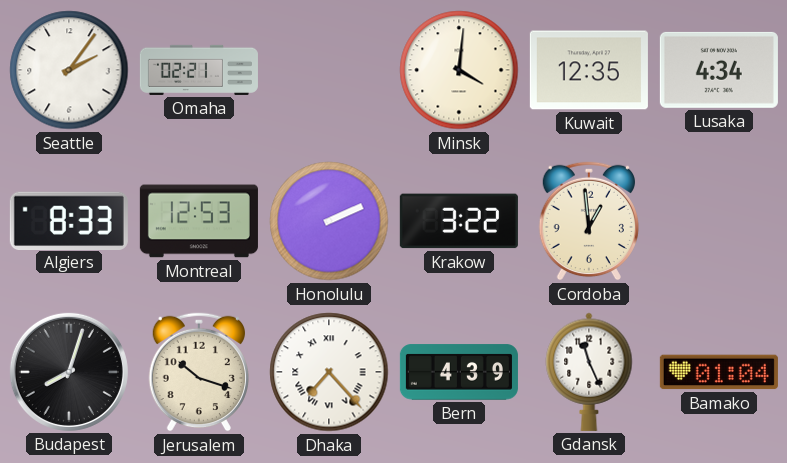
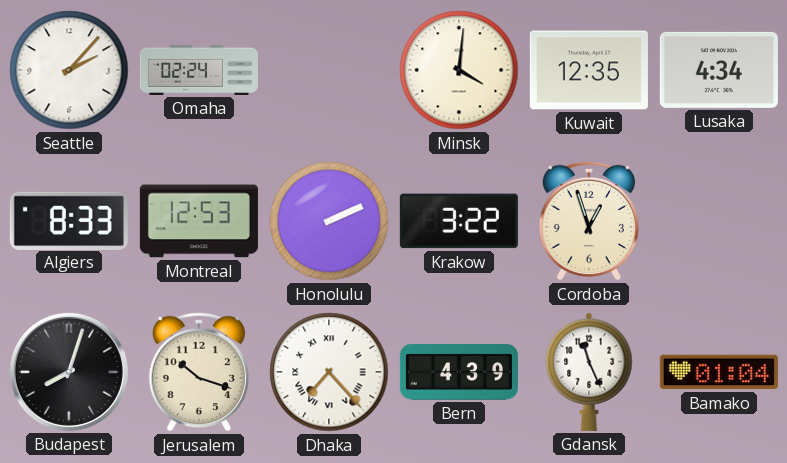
Seattle: 2:06 -> 2:07 (69, 70)
Omaha: 02:21 -> 02:24 (199, 70)
Cordoba: 12:59 -> 12:57 (589, 221)
